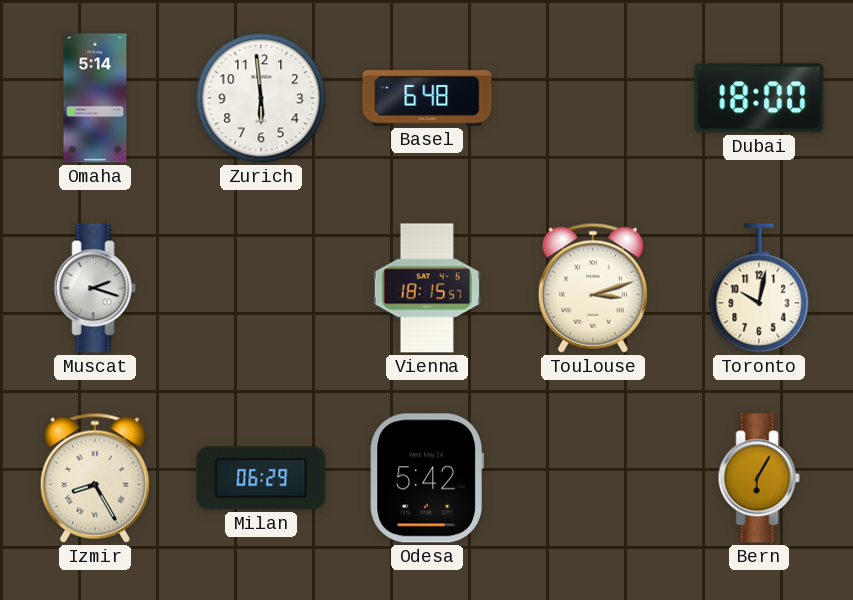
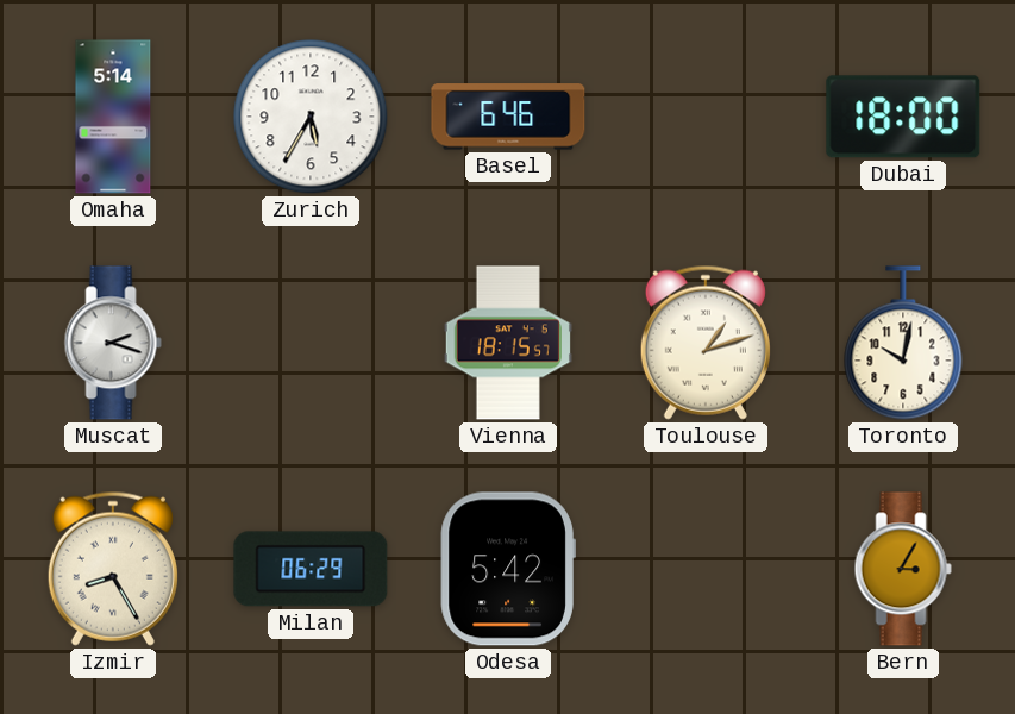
Zurich: 5:59 -> 5:35 (311, 117)
Basel: 6:48 -> 6:46 (508, 117)
Toulouse: 3:12 -> 1:12 (706, 343)
Bern: 6:05 -> 3:05 (903, 569)
